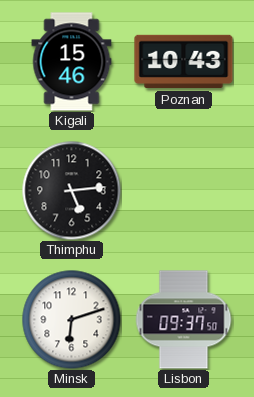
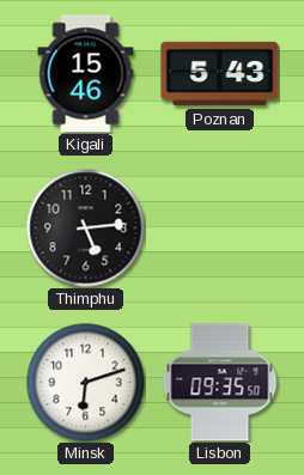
Poznan: 10:43 -> 5:43 (220, 74)
Lisbon: 09:37 -> 09:35 (220, 383)
